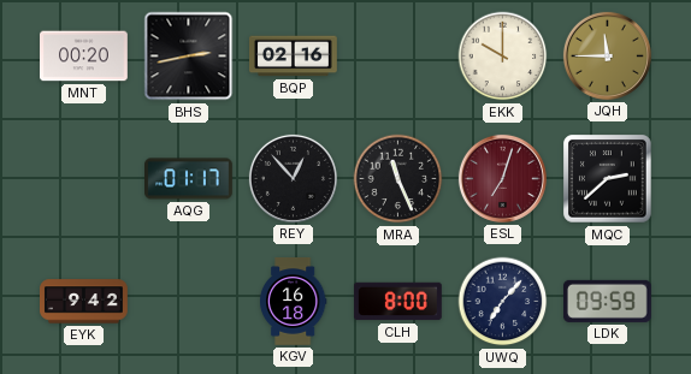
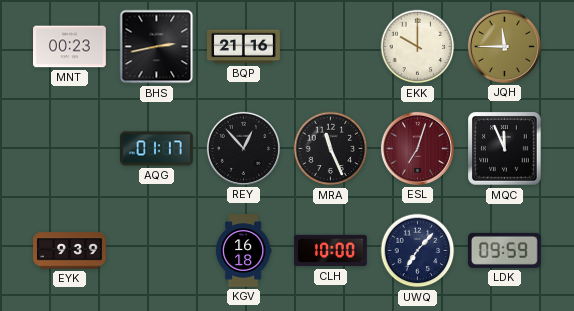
MNT: 00:20 -> 00:23 (70, 47)
BQP: 02:16 -> 21:16 (244, 47)
MQC: 2:38 -> 11:56 (505, 149)
EYK: 9:42 -> 9:39 (70, 251)
CLH: 8:00 -> 10:00 (330, 251)
